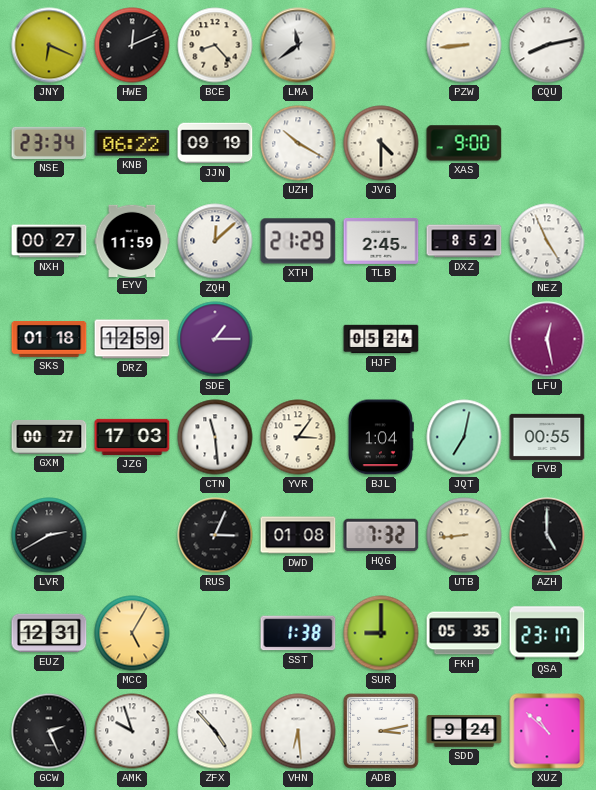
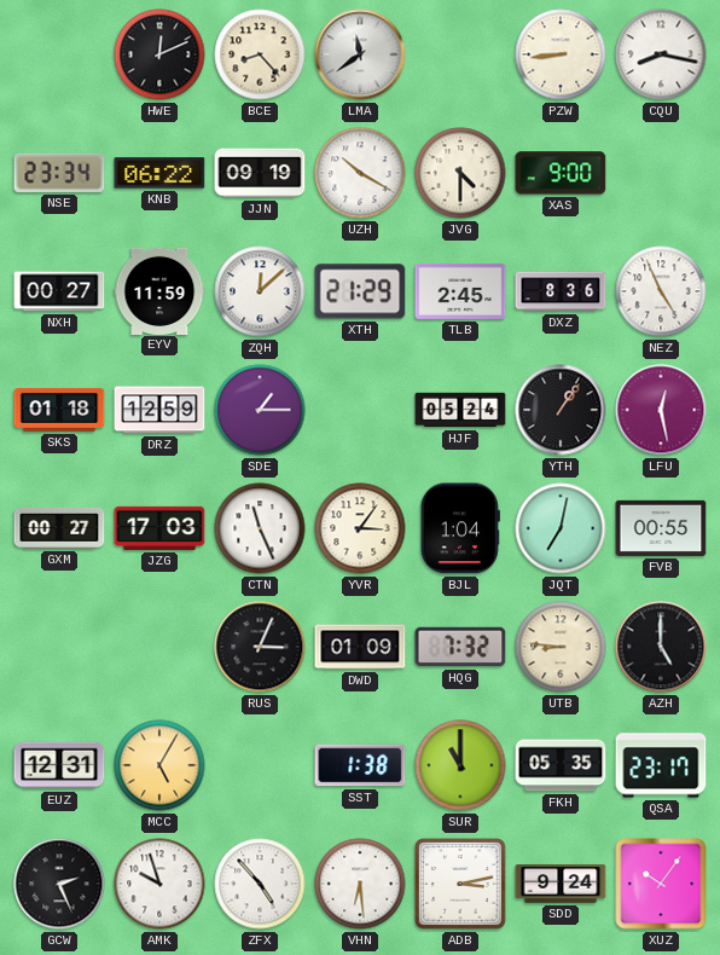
JNY: 6:19 -> none (49, 45)
CQU: 8:13 -> 8:17 (661, 54)
DXZ: 8:52 -> 8:36 (561, 291)
YTH: none -> 1:06 (561, 410)
CTN: 11:29 -> 11:26 (260, 528)
LVR: 2:40 -> none (49, 535)
DWD: 01:08 -> 01:09 (360, 647)
UTB: 8:44 -> 8:46 (561, 647)
SUR: 9:00 -> 11:00 (460, 765)
XUZ: 10:52 -> 10:06 (661, 884)
